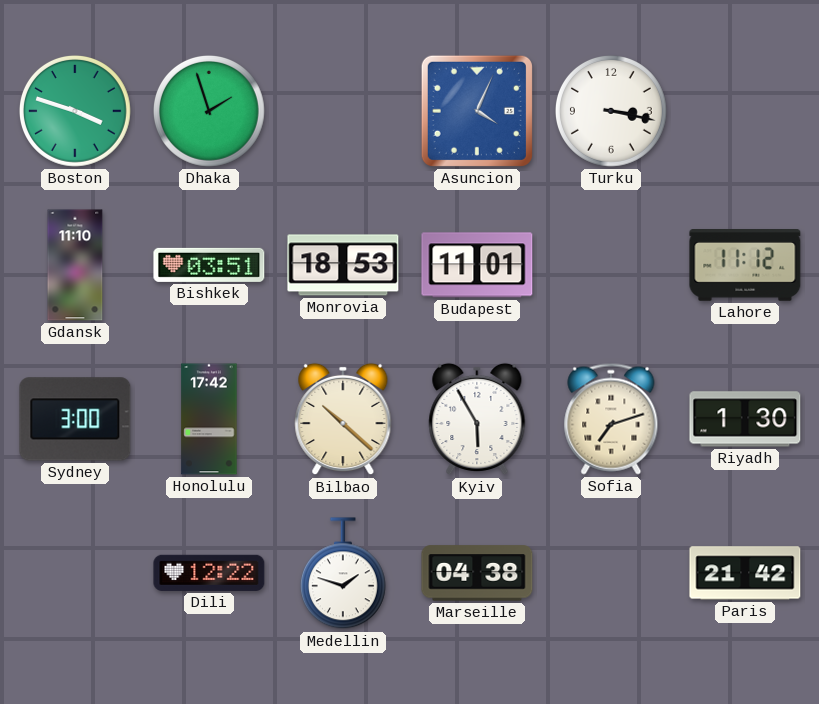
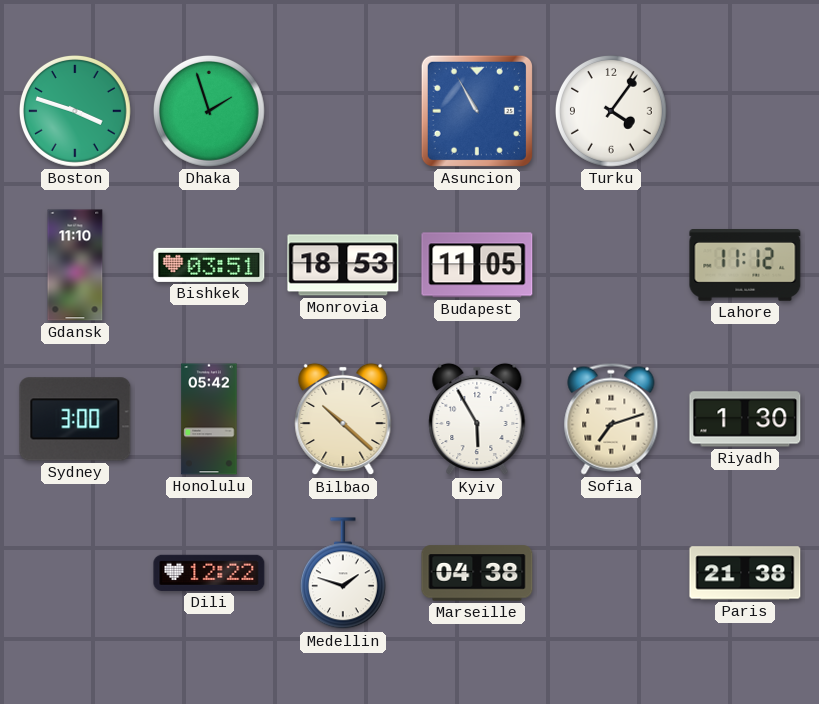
Asuncion: 4:04 -> 10:55 (477, 111)
Turku: 3:17 -> 4:06 (612, 111)
Budapest: 11:01 -> 11:05 (477, 265)
Honolulu: 17:42 -> 05:42 (209, 419)
Paris: 21:42 -> 21:38 (745, 573)
